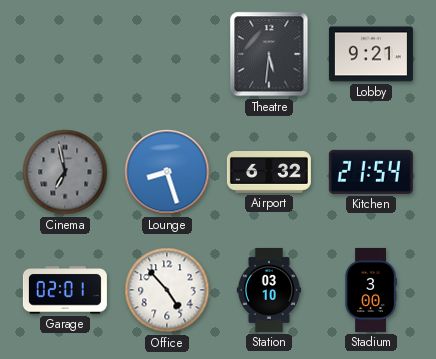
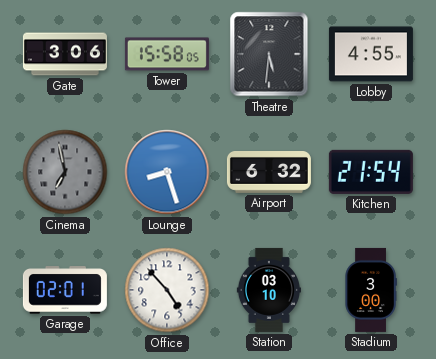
Gate: none -> 3:06 (65, 54)
Tower: none -> 15:58 (167, 54)
Lobby: 9:21 -> 4:55 (371, 54)
